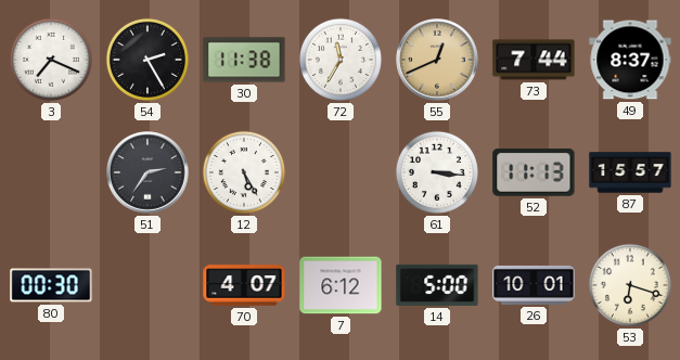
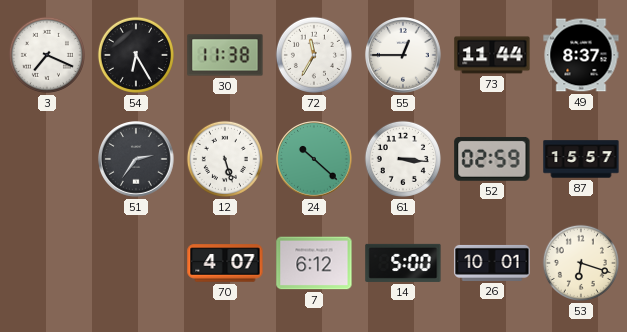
54: 2:25 -> 6:25 (136, 55)
55: 12:41 -> 12:45 (403, 55)
55 dial: champagne -> white (403, 55)
73: 7:44 -> 11:44 (492, 55)
12: 5:25 -> 5:27 (225, 159)
24: none -> 10:22 (314, 159)
52: 11:13 -> 02:59 (492, 159)
80: 00:30 -> none (51, 285)
